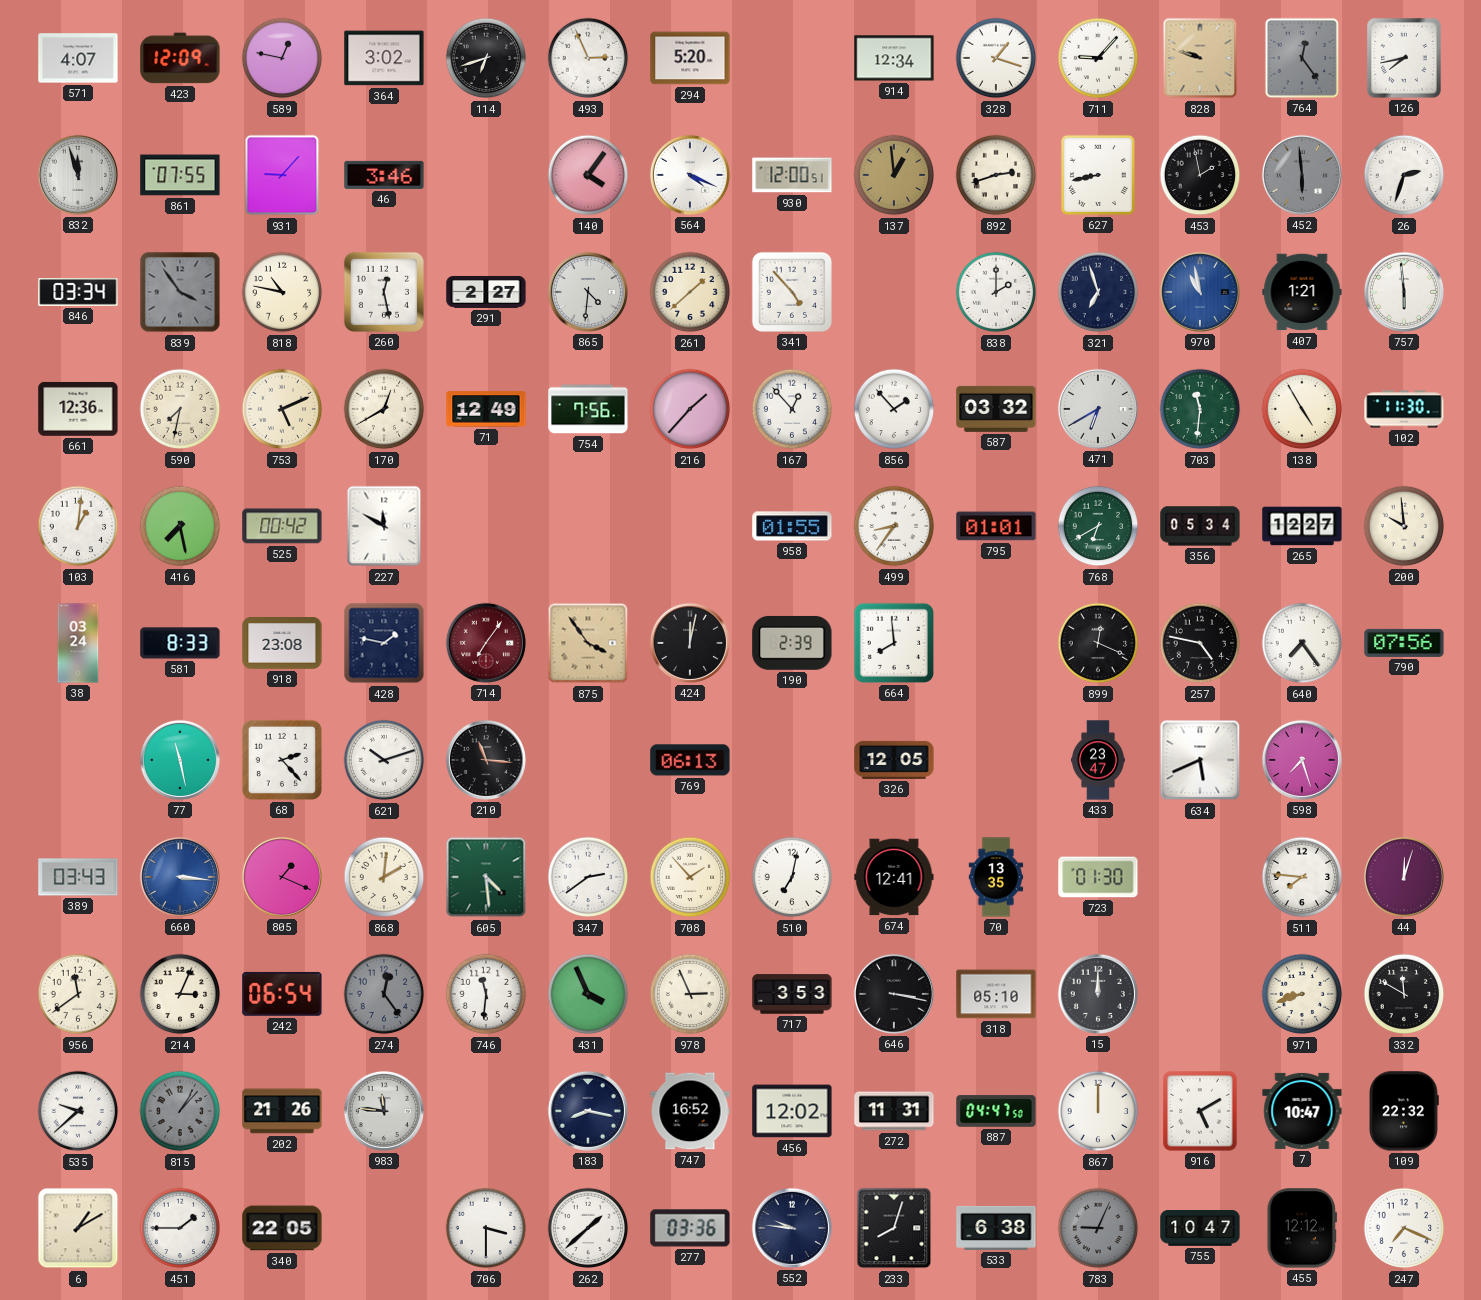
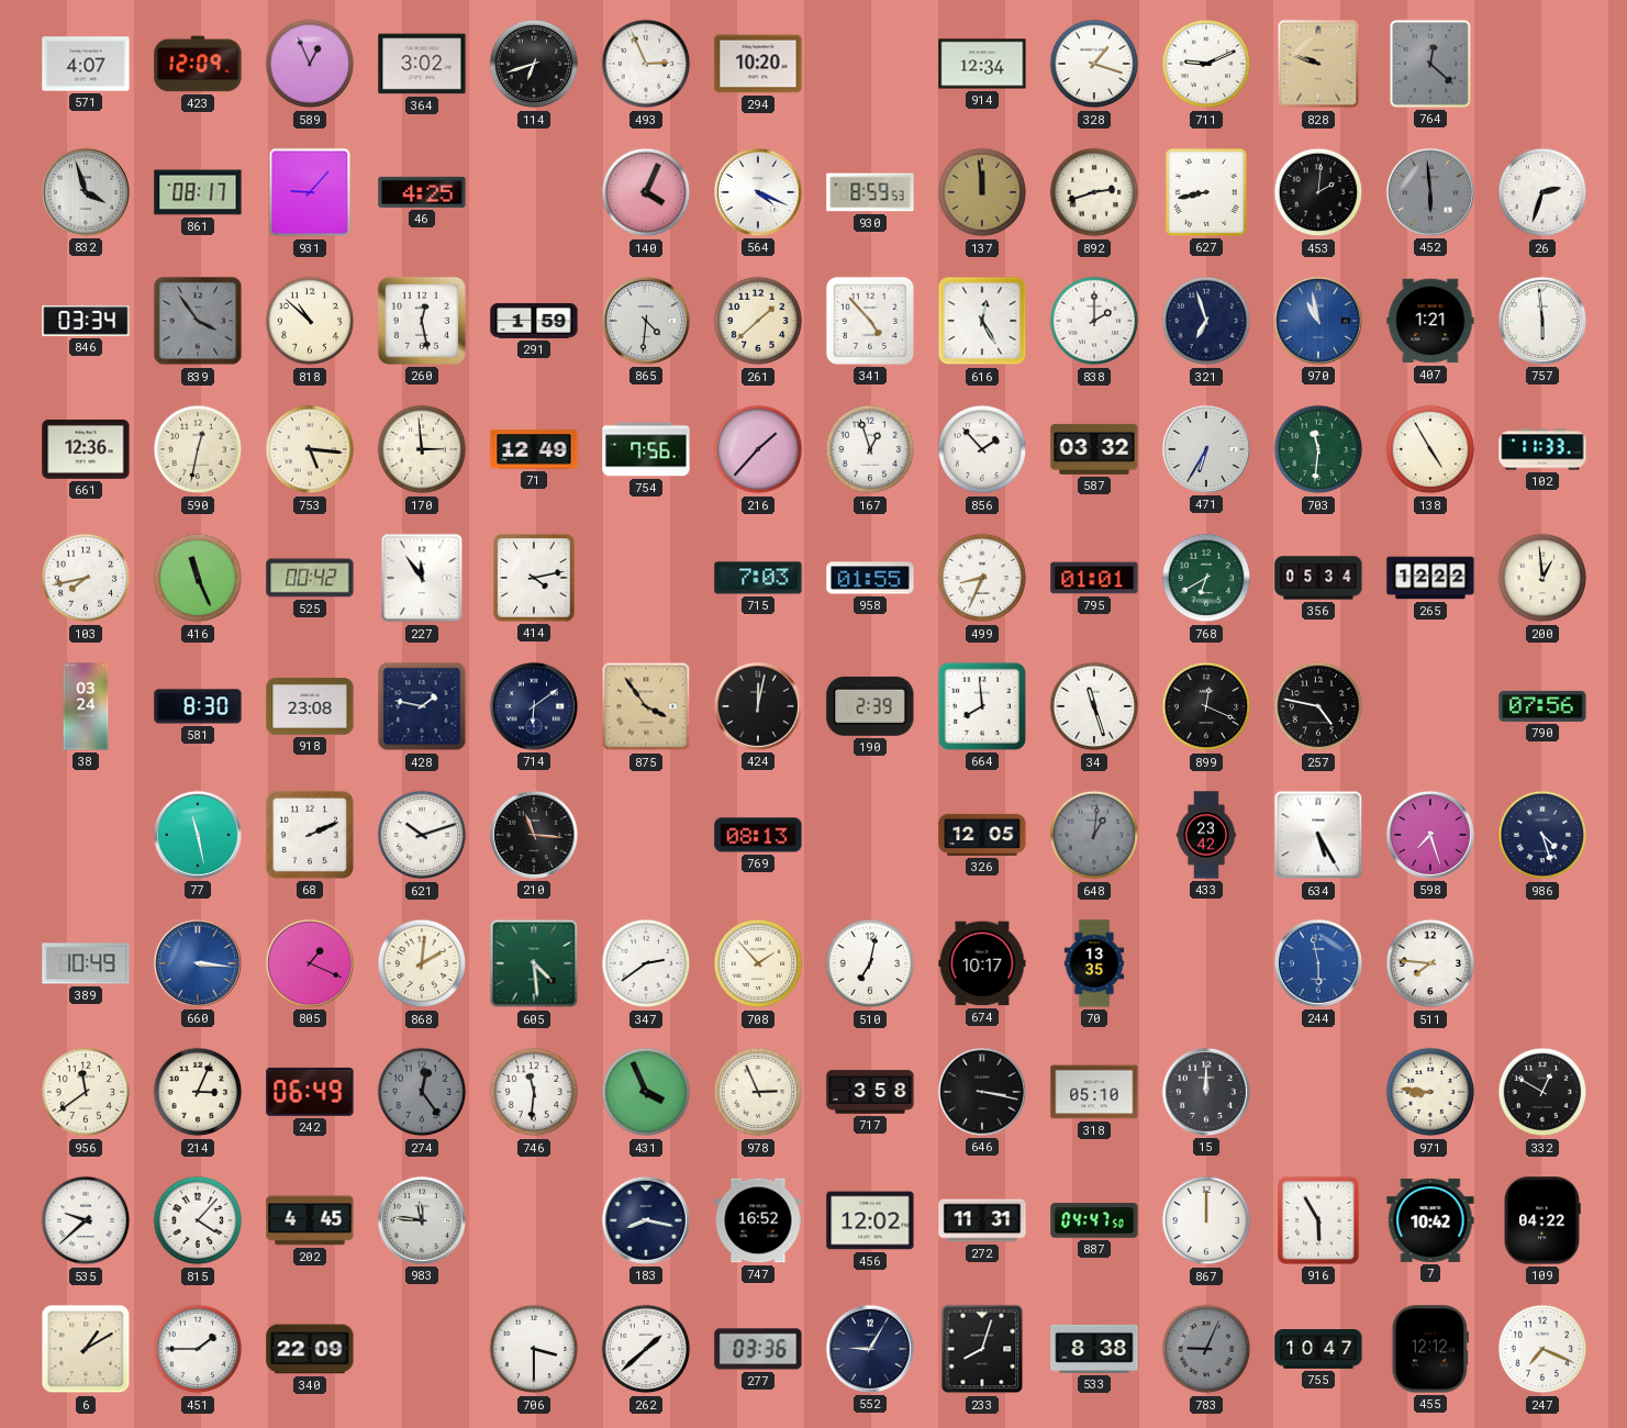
589: 12:47 -> 12:56 (310, 64)
294: 5:20 -> 10:20 (758, 64)
711: 9:07 -> 9:11 (1206, 64)
764: 12:24 -> 12:22 (1430, 64)
126: 7:43 -> none (1404, 58)
832: 11:57 -> 3:57 (86, 192)
861: 07:55 -> 08:17 (198, 192)
46: 3:46 -> 4:25 (422, 192)
140: 4:06 -> 4:04 (646, 192)
930: 12:00 -> 8:59 (870, 192)
137: 12:59 -> 11:59 (982, 192)
453: 1:58 -> 2:01 (1318, 192)
818: 10:47 -> 10:52 (310, 321)
291: 2:27 -> 1:59 (534, 321)
616: none -> 12:25 (982, 321)
590: 7:32 -> 12:32 (198, 449)
753: 5:11 -> 5:16 (310, 449)
170: 12:40 -> 2:59 (422, 449)
167: 12:53 -> 12:57 (870, 449)
471: 6:40 -> 6:35 (1206, 449)
102: 11:30 -> 11:33 (1542, 449)
103: 1:01 -> 7:43 (86, 578)
416: 7:28 -> 11:26 (198, 578)
227: 11:50 -> 11:54 (422, 578)
414: none -> 4:13 (534, 578)
715: none -> 7:03 (758, 578)
499: 8:36 -> 8:34 (982, 578)
265: 12:27 -> 12:22 (1430, 578)
200: 9:59 -> 12:59 (1542, 578)
581: 8:33 -> 8:30 (198, 706)
714: 7:06 -> 6:09 (534, 706)
714 dial: burgundy -> navy (534, 706)
34: none -> 11:27 (1094, 706)
640: 7:24 -> none (1302, 643)
68: 2:23 -> 2:11 (310, 835)
769: 06:13 -> 08:13 (758, 835)
648: none -> 1:01 (1094, 835)
433: 23:47 -> 23:42 (1206, 835)
634: 5:41 -> 5:25 (1318, 835)
986: none -> 4:27 (1542, 835)
389: 03:43 -> 10:49 (86, 963)
674: 12:41 -> 10:17 (982, 963)
723: 01:30 -> none (1098, 877)
244: none -> 5:58 (1318, 963)
44: 12:03 -> none (1404, 877)
242: 06:54 -> 06:49 (310, 1092)
717: 3:53 -> 3:58 (870, 1092)
971: 8:42 -> 8:46 (1430, 1092)
332: 11:50 -> 12:50 (1542, 1092)
815: 1:07 -> 4:07 (198, 1220)
815 dial: grey -> white (198, 1220)
202: 21:26 -> 4:45 (310, 1220)
916: 5:10 -> 5:55 (1318, 1220)
7: 10:47 -> 10:42 (1430, 1220)
109: 22:32 -> 04:22 (1542, 1220)
340: 22:05 -> 22:09 (310, 1349)
552: 9:46 -> 9:05 (870, 1349)
533: 6:38 -> 8:38 (1094, 1349)
